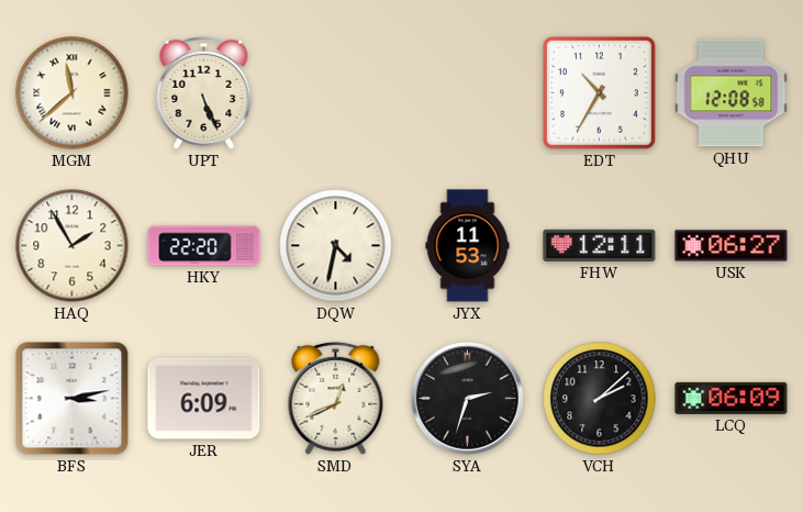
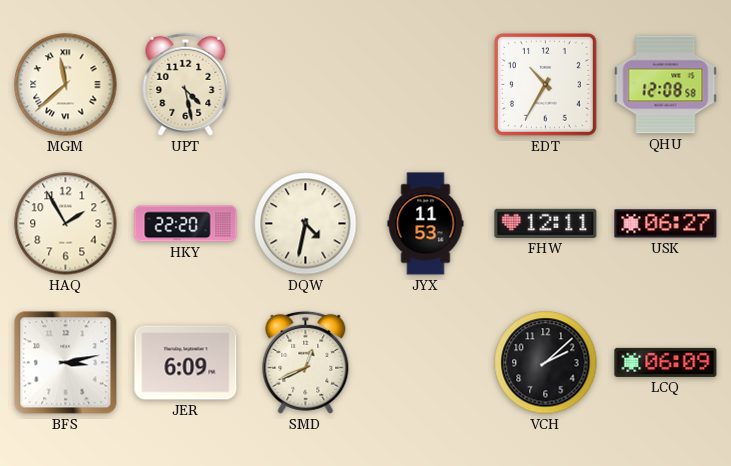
UPT: 5:26 -> 4:28 (186, 84)
SYA: 2:33 -> none (468, 399)
